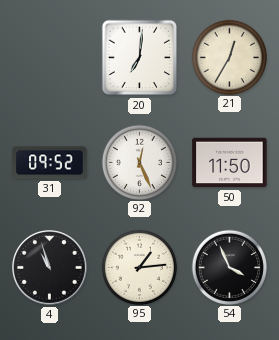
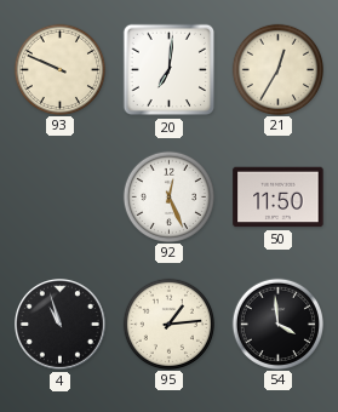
93: none -> 9:49 (59, 69)
31: 09:52 -> none (50, 163)
54: 3:56 -> 3:59 (277, 324)
